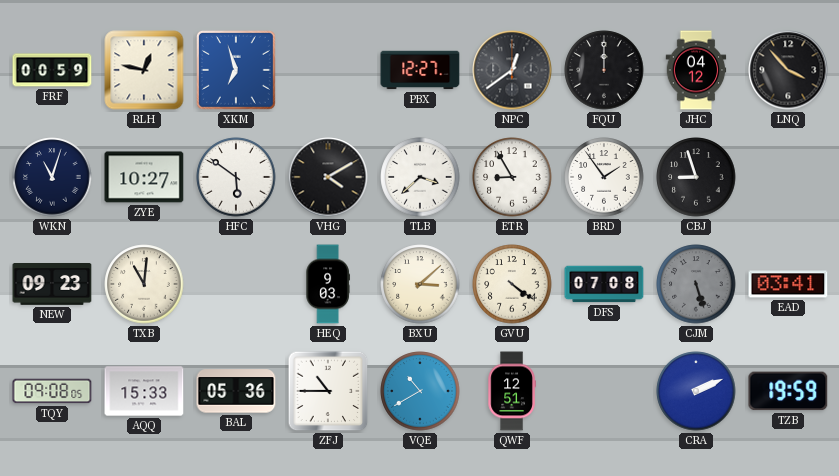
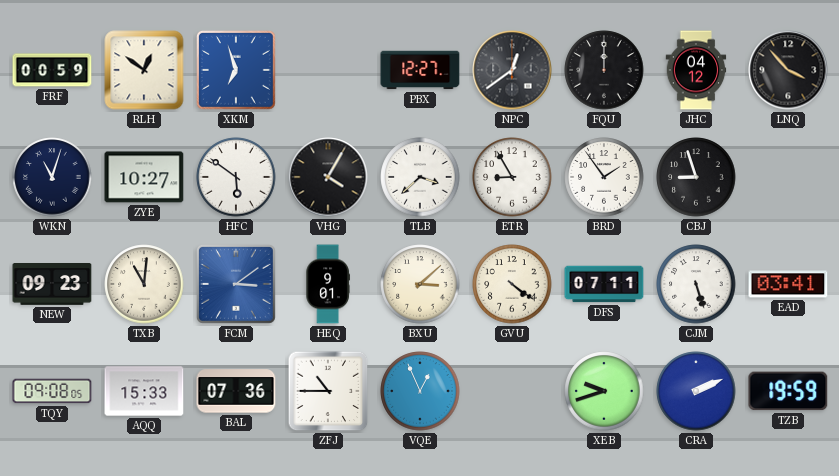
RLH: 12:47 -> 12:51 (144, 70)
VHG: 4:10 -> 4:05 (328, 177)
FCM: none -> 3:09 (236, 284)
HEQ: 9:03 -> 9:01 (328, 284)
DFS: 07:08 -> 07:11 (604, 284)
CJM dial: grey -> white (696, 284)
BAL: 05:36 -> 07:36 (236, 391)
VQE: 10:40 -> 12:56 (420, 391)
QWF: 12:51 -> none (512, 391)
XEB: none -> 9:42 (604, 391)
